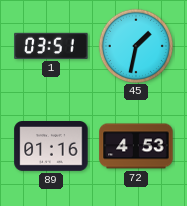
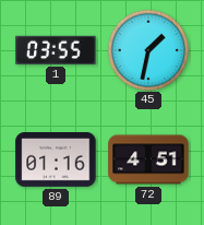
1: 03:51 -> 03:55 (56, 50)
72: 4:53 -> 4:51 (148, 159)
